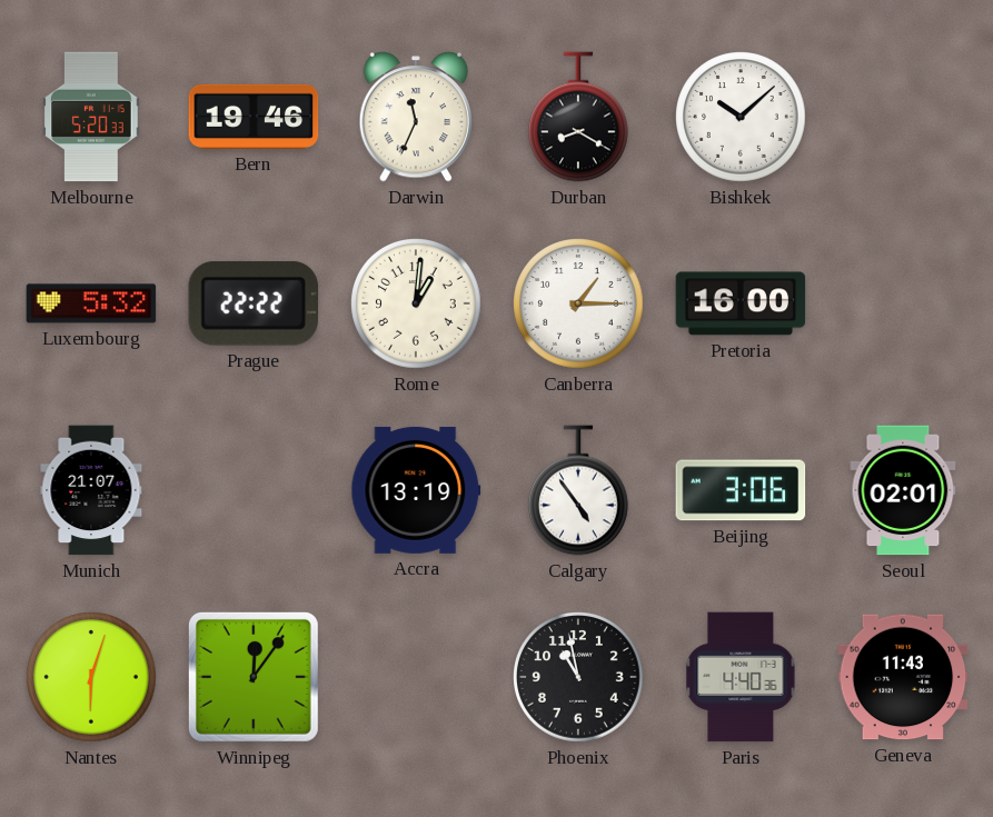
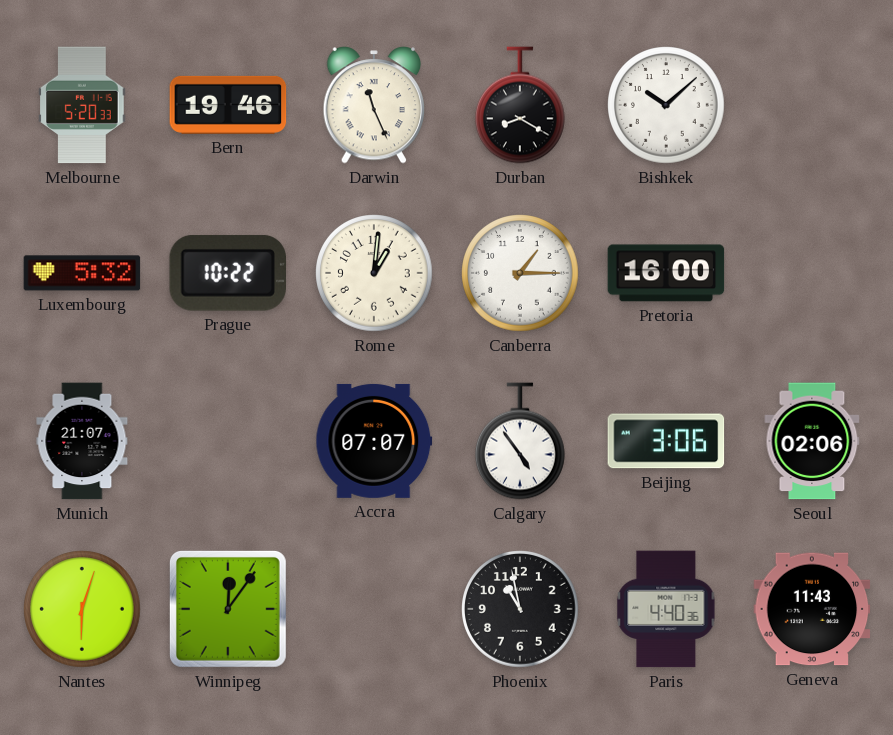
Darwin: 11:34 -> 11:26 (374, 105)
Prague: 22:22 -> 10:22 (227, 273)
Accra: 13:19 -> 07:07 (374, 441)
Seoul: 02:01 -> 02:06 (812, 441)
